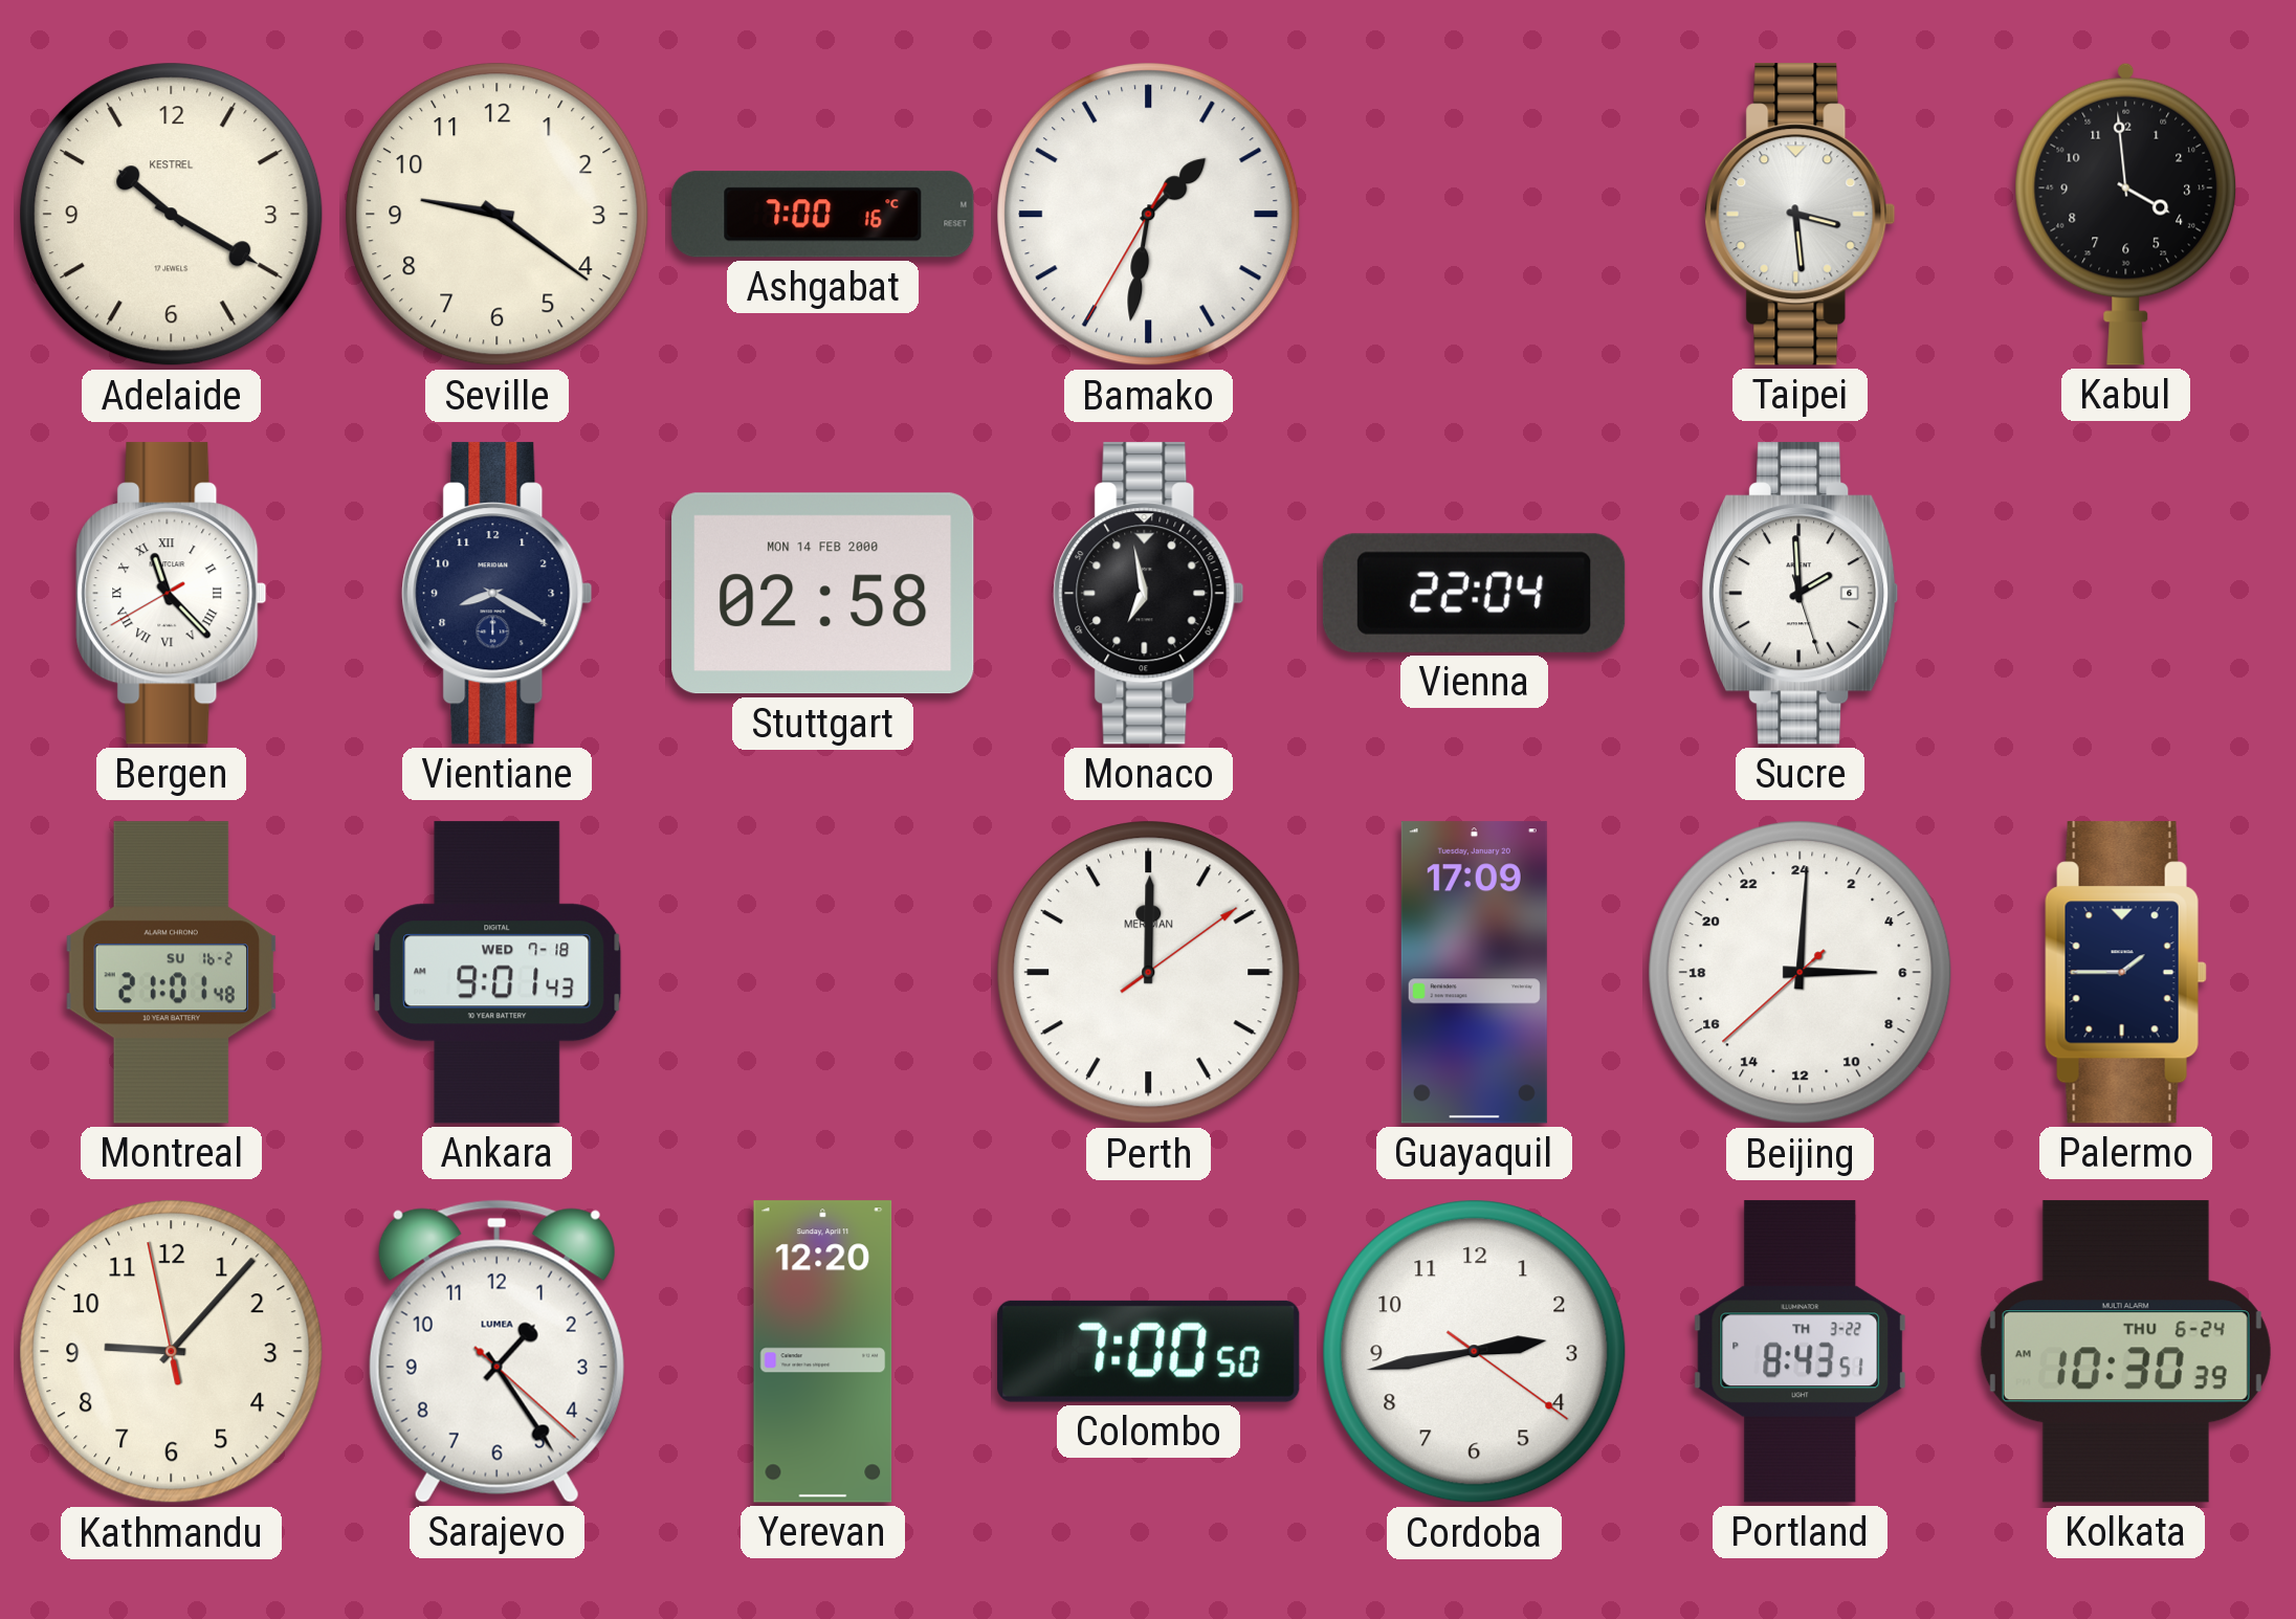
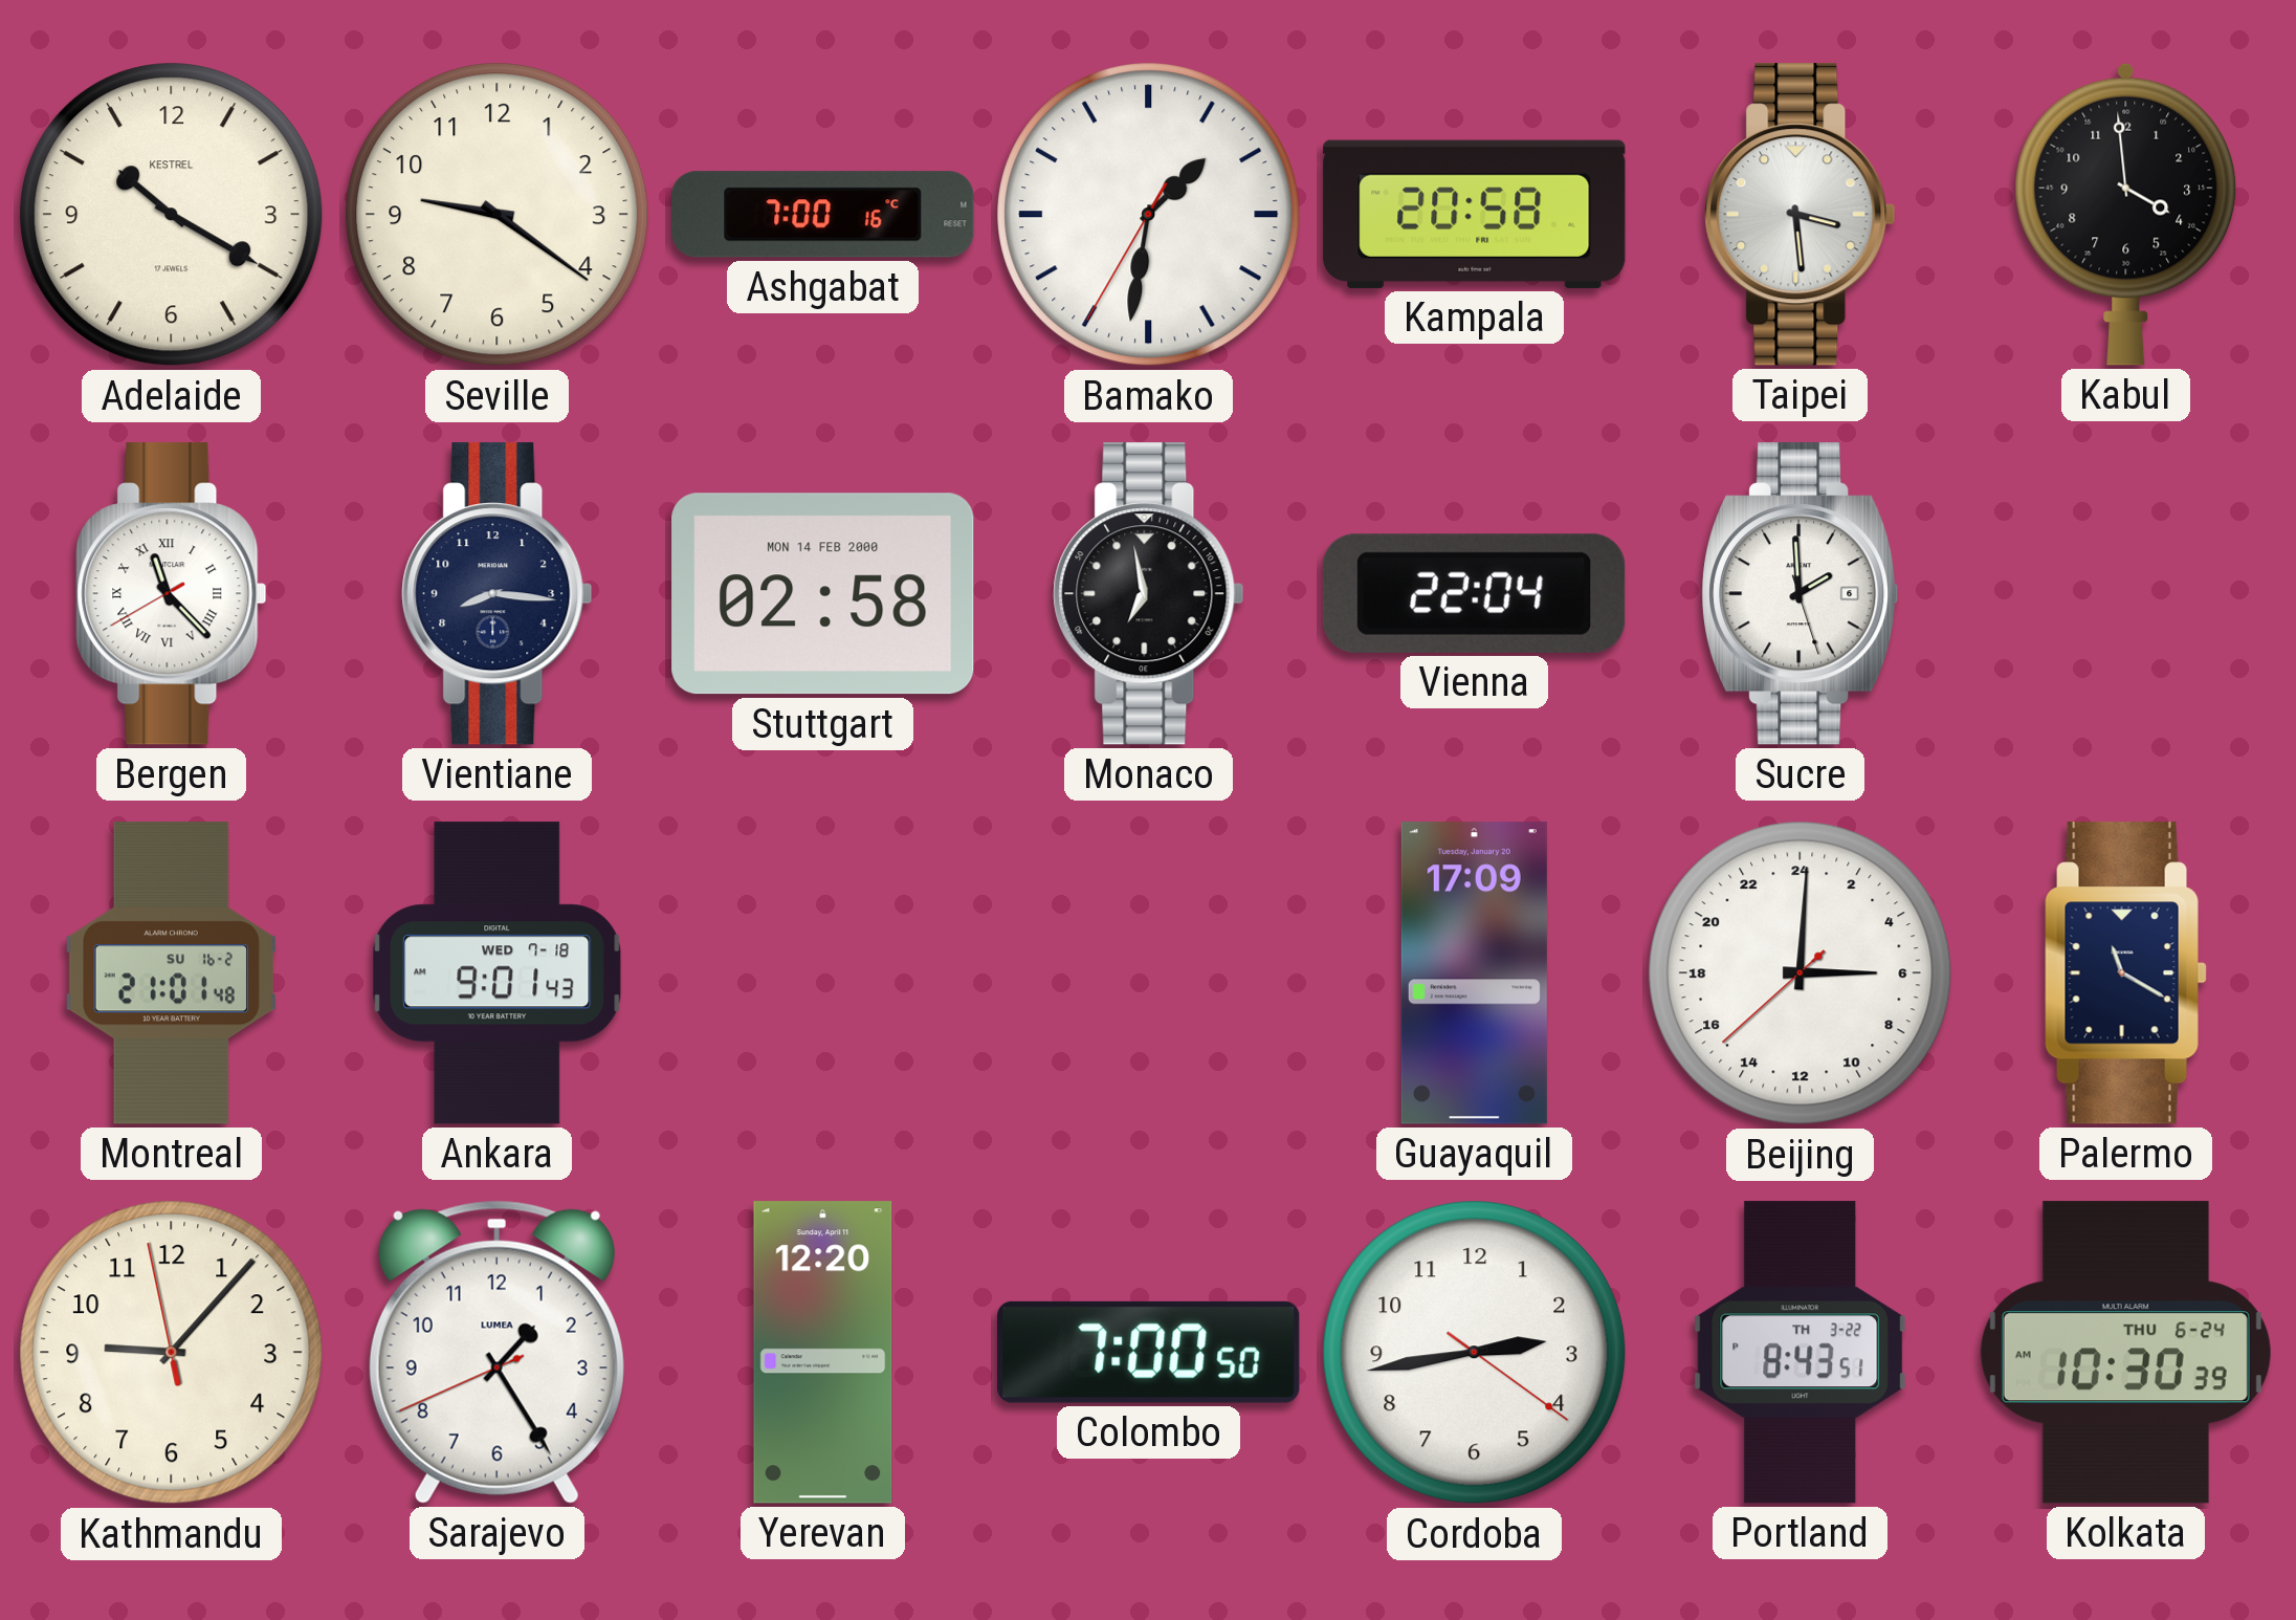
Kampala: none -> 20:58 (1475, 214)
Vientiane: 8:20 -> 8:16 (498, 594)
Perth: 12:00 -> none (1149, 973)
Palermo: 1:45 -> 11:20 (2125, 973)
Sarajevo: 1:24:22 -> 1:24:41 (496, 1352)
